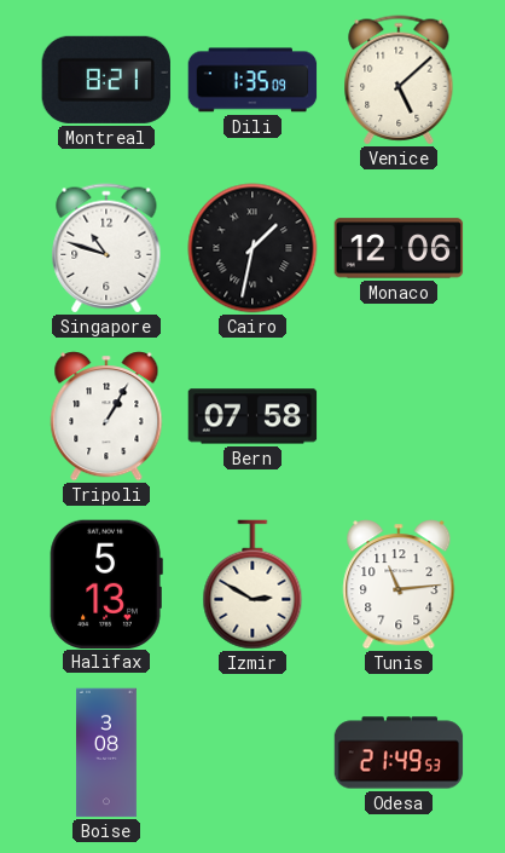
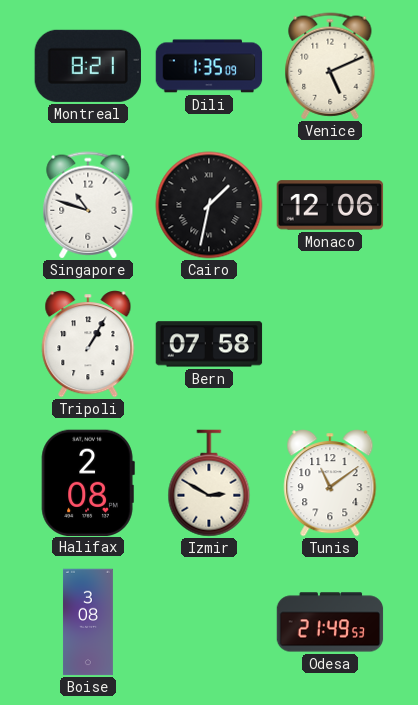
Venice: 5:08 -> 5:11 (330, 66)
Halifax: 5:13 -> 2:08 (88, 482)
Tunis: 11:14 -> 11:09 (330, 483)
